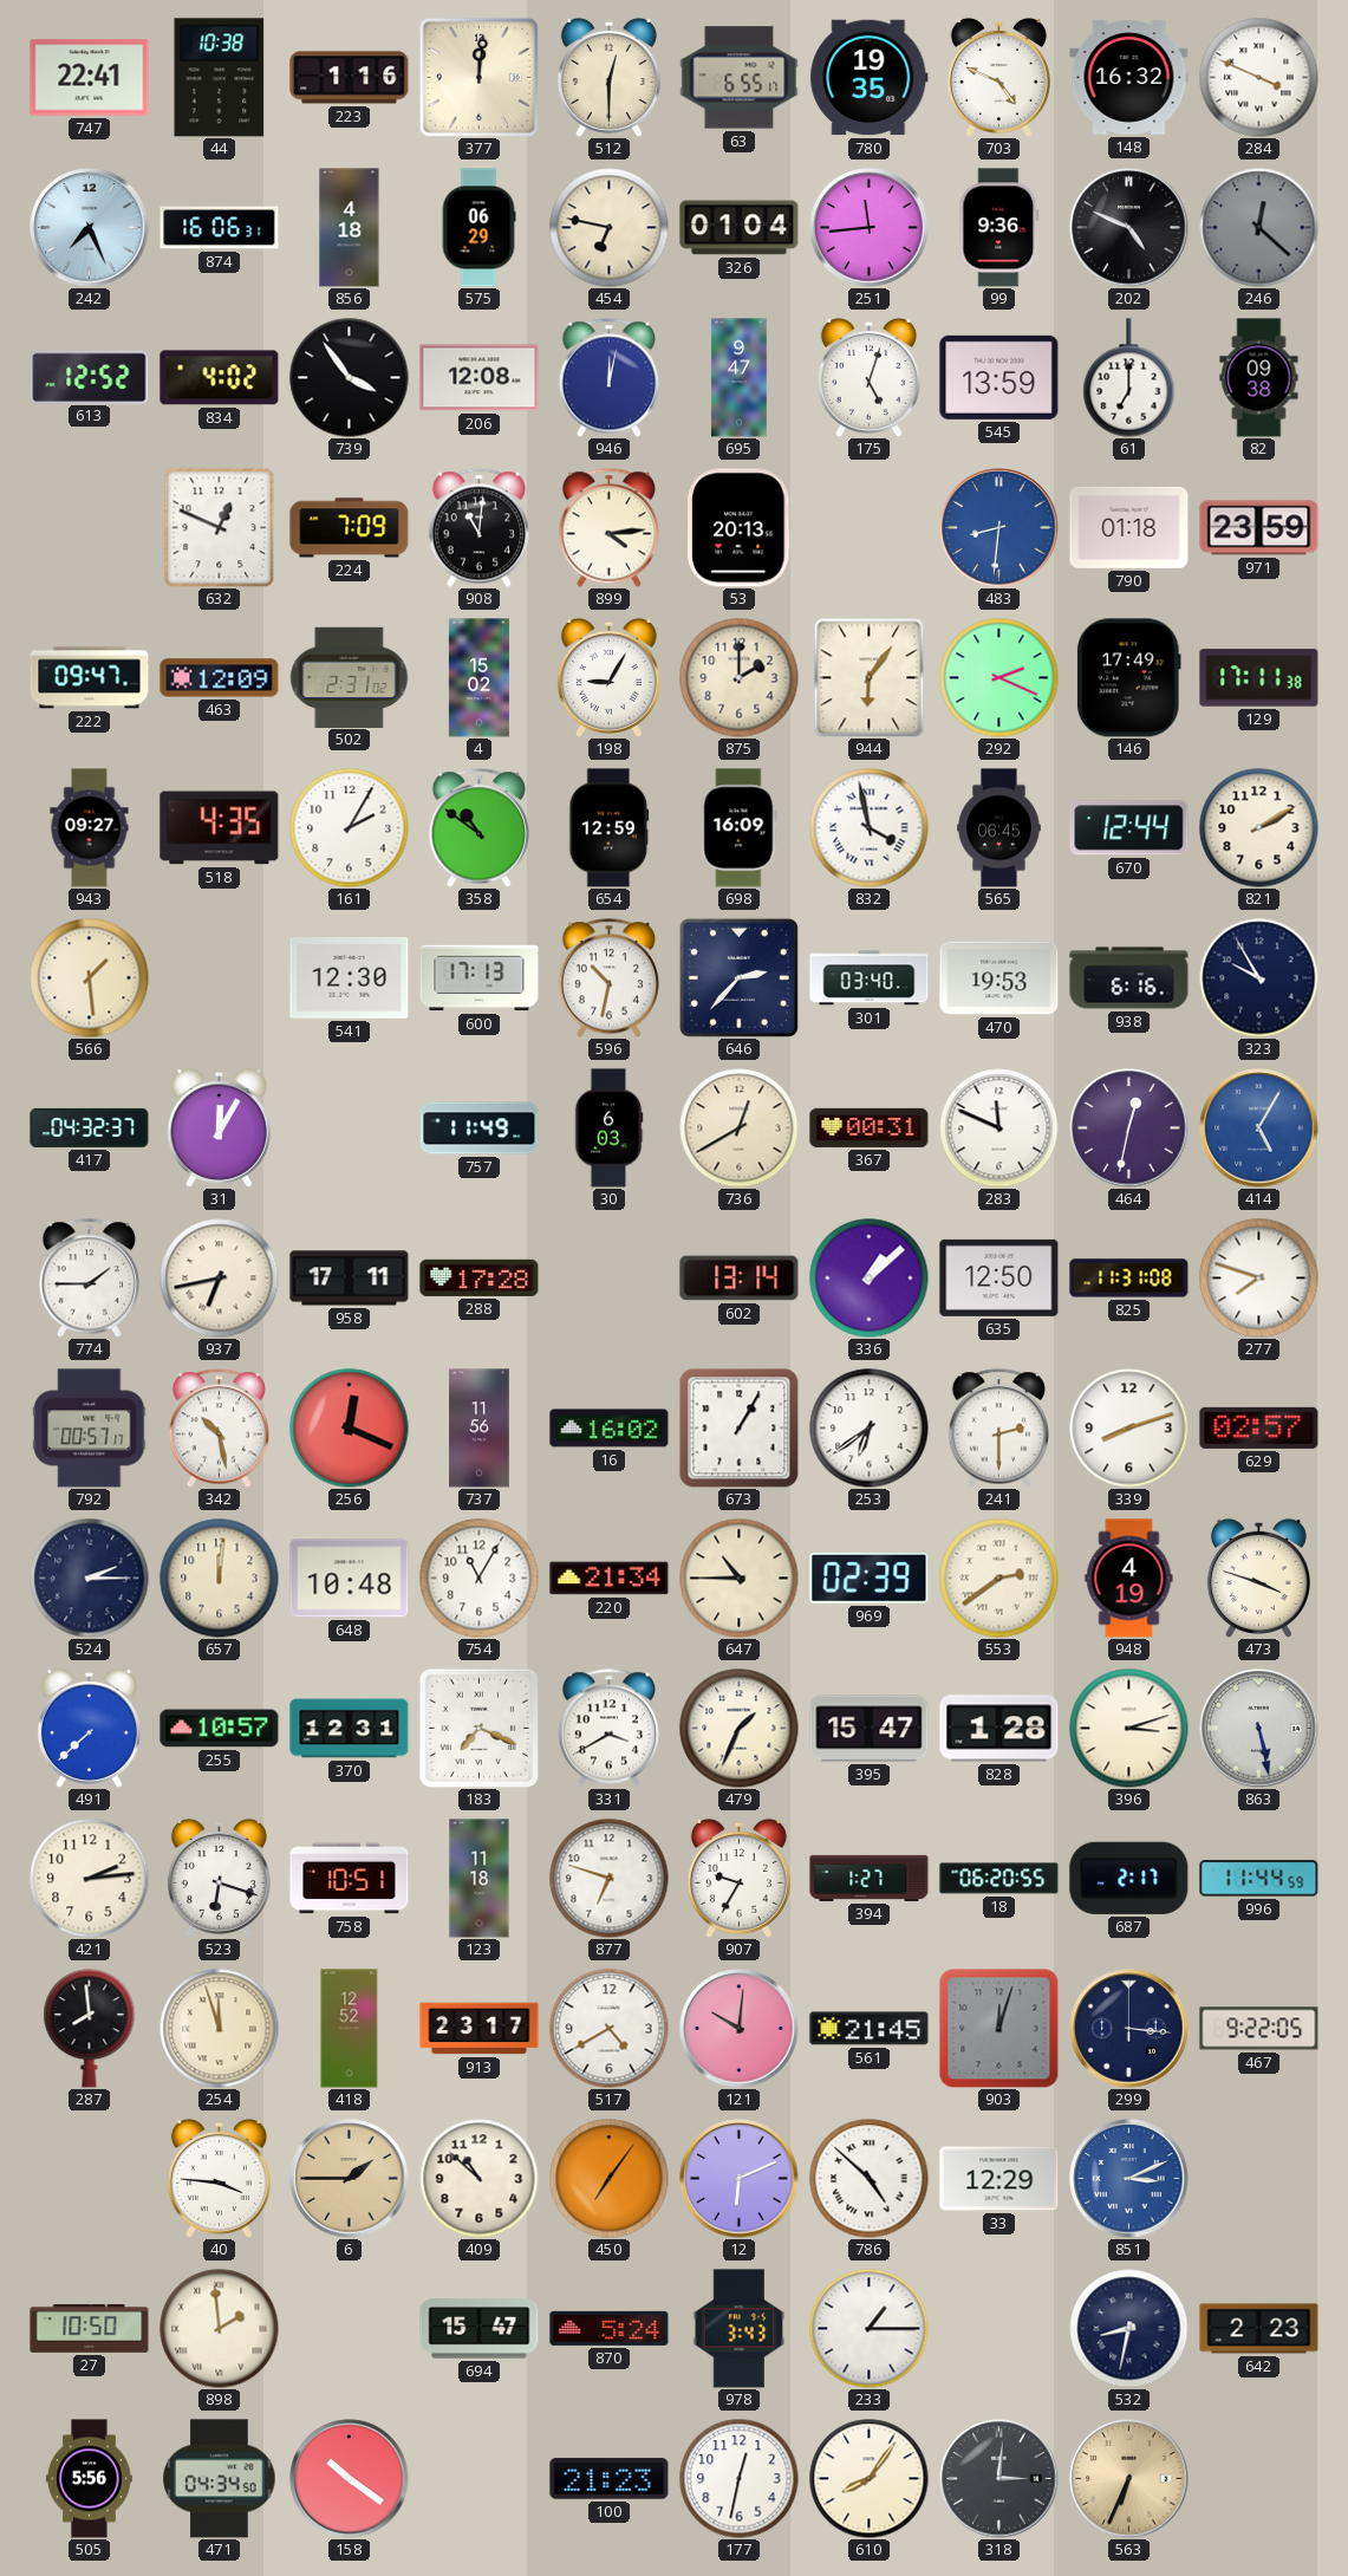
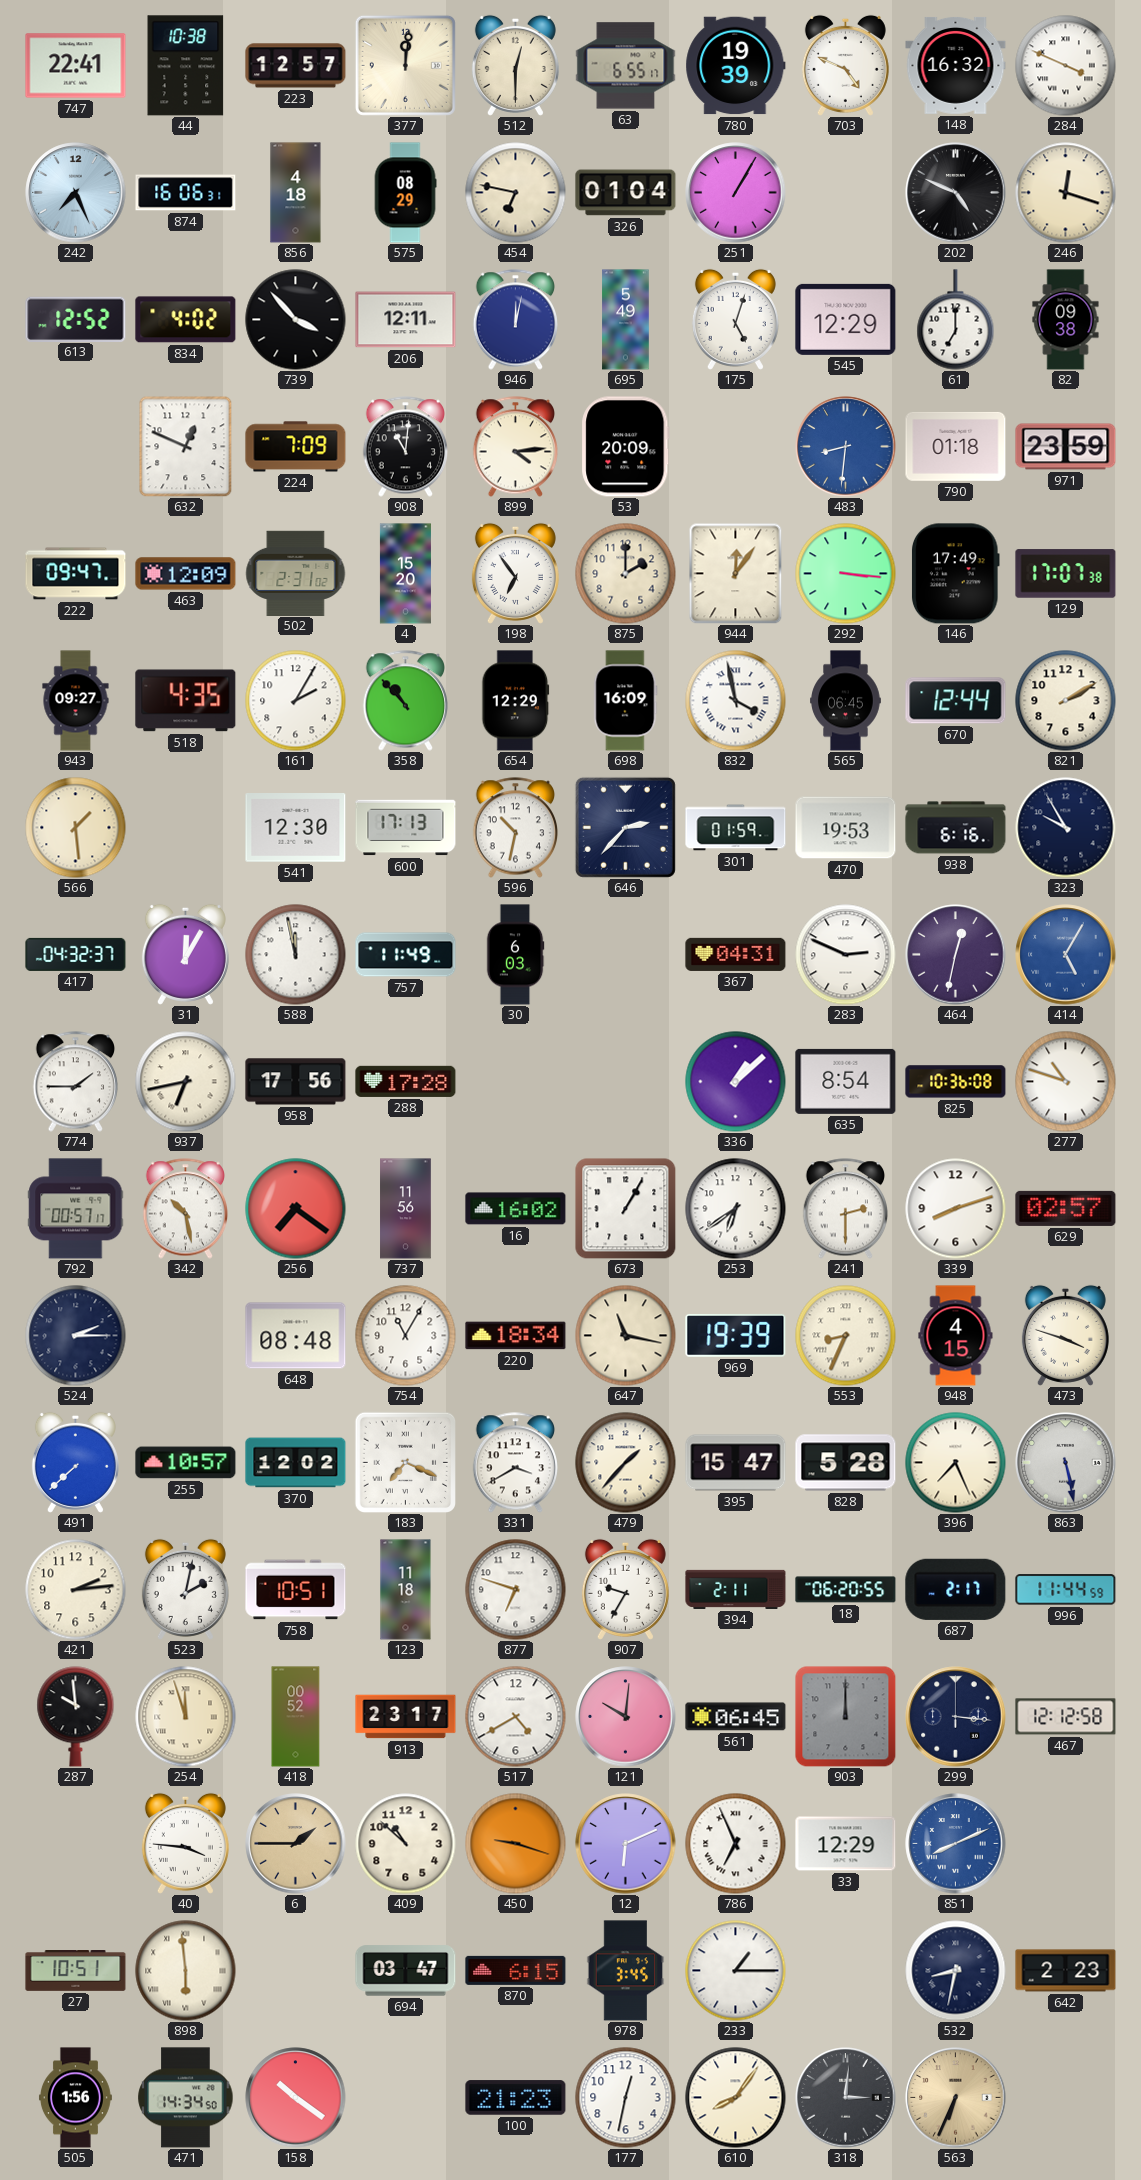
223: 1:16 -> 12:57 (296, 66)
780: 19:35 -> 19:39 (736, 66)
575: 06:29 -> 08:29 (405, 193)
251: 11:44 -> 1:05 (736, 193)
99: 9:36 -> none (999, 228)
246: 12:22 -> 12:18 (1066, 193)
246 dial: grey -> cream (1066, 193)
739: 3:54 -> 3:53 (296, 320)
206: 12:08 -> 12:11 (406, 320)
695: 9:47 -> 5:49 (626, 320)
545: 13:59 -> 12:29 (846, 319)
53: 20:13 -> 20:09 (626, 447)
4: 15:02 -> 15:20 (405, 574)
198: 9:05 -> 6:54 (515, 573)
944: 6:06 -> 12:06 (736, 573)
292: 2:19 -> 3:16 (846, 574)
129: 17:11 -> 17:07 (1066, 574)
358: 10:51 -> 10:53 (405, 701)
654: 12:59 -> 12:29 (516, 701)
301: 03:40 -> 01:59 (736, 828)
588: none -> 11:58 (296, 955)
736: 12:40 -> none (740, 1128)
367: 00:31 -> 04:31 (736, 954)
283: 11:49 -> 2:49 (846, 955)
958: 17:11 -> 17:56 (296, 1082)
602: 13:14 -> none (740, 1279)
635: 12:50 -> 8:54 (846, 1081)
825: 11:31 -> 10:36 (956, 1082)
277: 7:48 -> 10:48 (1066, 1082)
256: 12:19 -> 7:21 (296, 1209)
657: 12:01 -> none (220, 1579)
648: 10:48 -> 08:48 (296, 1336)
220: 21:34 -> 18:34 (516, 1336)
647: 10:45 -> 11:17 (626, 1336)
969: 02:39 -> 19:39 (736, 1336)
553: 2:39 -> 8:34 (846, 1336)
948: 4:19 -> 4:15 (956, 1336)
370: 12:31 -> 12:02 (296, 1463)
479: 1:34 -> 1:37 (626, 1463)
828: 1:28 -> 5:28 (846, 1463)
396: 3:12 -> 7:26 (956, 1463)
523: 6:18 -> 2:02 (185, 1589)
394: 1:27 -> 2:11 (736, 1589)
287: 7:59 -> 9:59 (76, 1717)
418: 12:52 -> 00:52 (296, 1717)
561: 21:45 -> 06:45 (736, 1717)
903: 12:03 -> 12:00 (845, 1716)
467: 9:22 -> 12:12 (1066, 1717)
450: 7:06 -> 9:18 (516, 1844)
786: 4:52 -> 6:56 (736, 1844)
851: 3:11 -> 8:11 (956, 1844)
27: 10:50 -> 10:51 (76, 1971)
898: 1:59 -> 5:59 (186, 1971)
694: 15:47 -> 03:47 (406, 1971)
870: 5:24 -> 6:15 (516, 1970)
978: 3:43 -> 3:45 (626, 1971)
505: 5:56 -> 1:56 (75, 2098)
471: 04:34 -> 14:34 (186, 2098)
